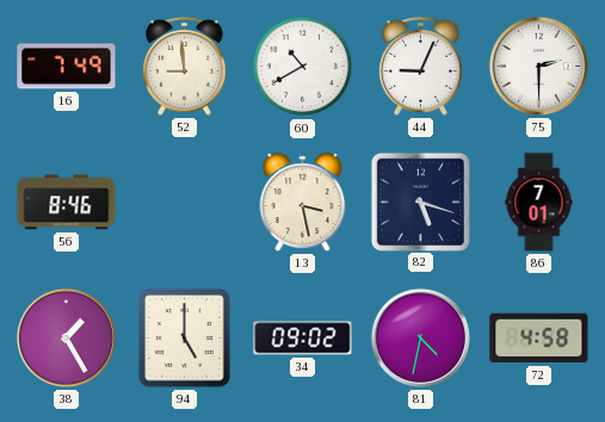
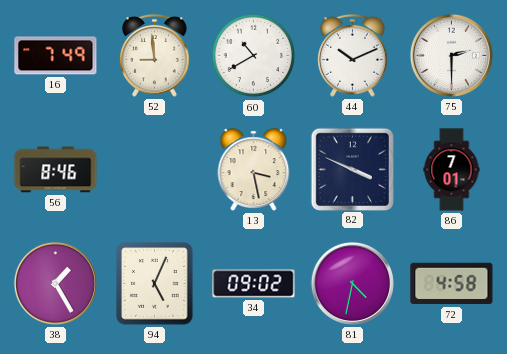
44: 9:04 -> 10:11 (353, 56)
82: 5:18 -> 3:49 (352, 169)
94: 5:00 -> 5:04 (155, 284)
